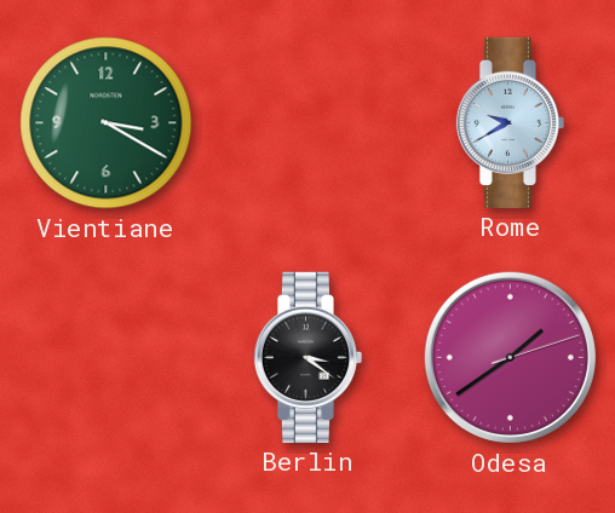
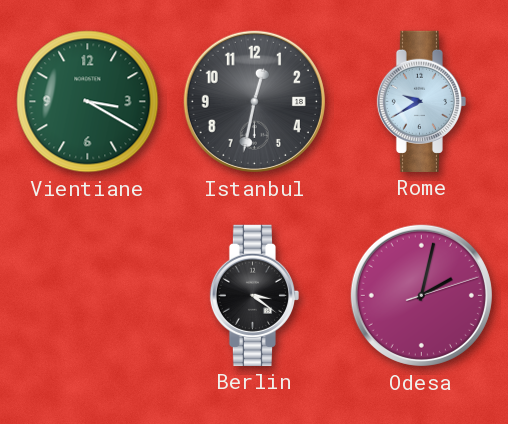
Istanbul: none -> 12:32 (254, 101)
Odesa: 1:39 -> 2:02 (421, 295)
